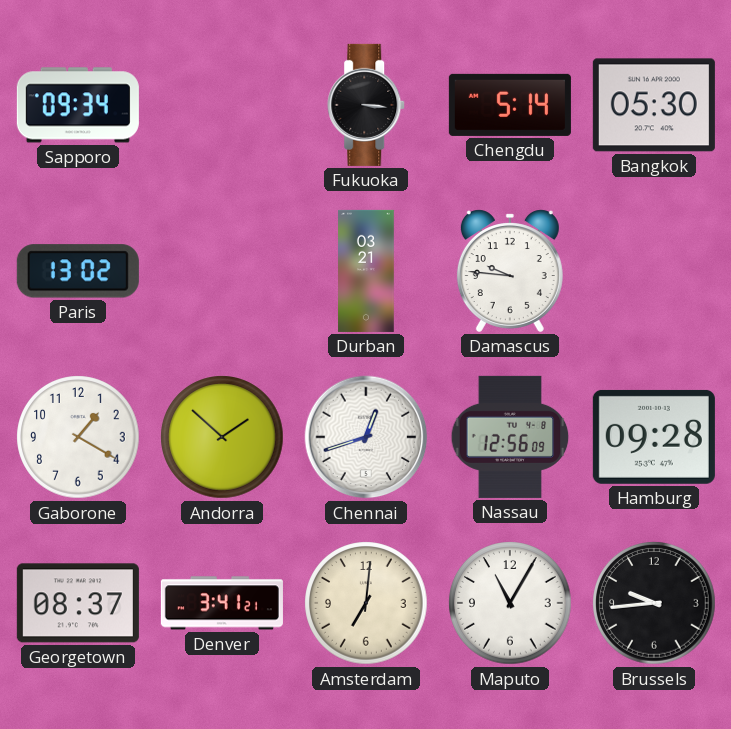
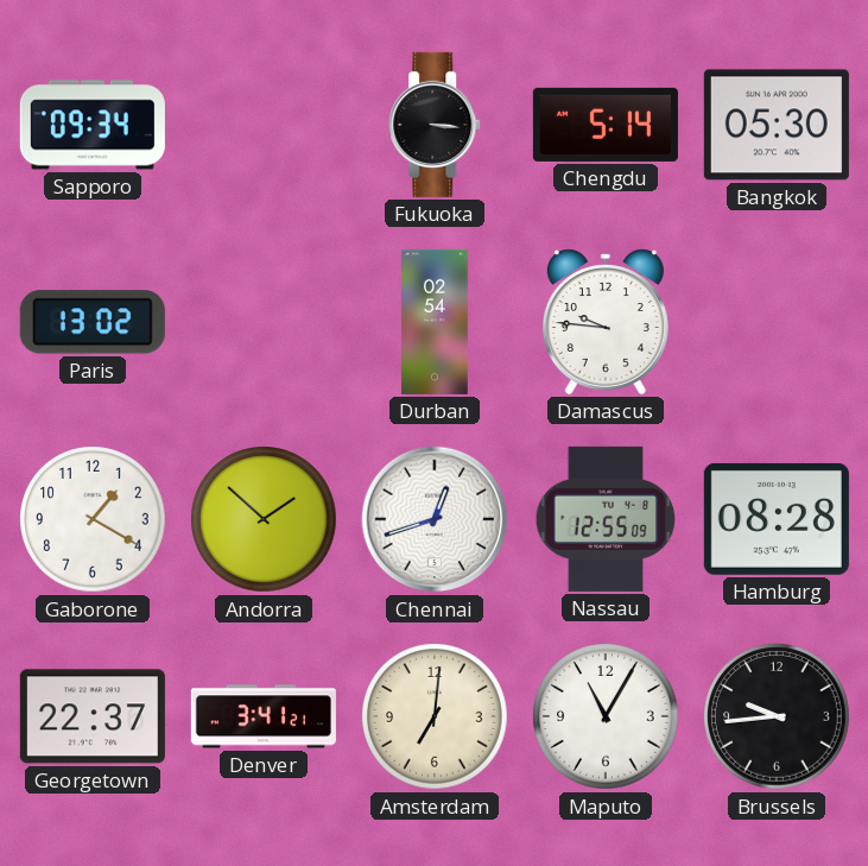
Durban: 03:21 -> 02:54 (435, 322)
Nassau: 12:56 -> 12:55 (606, 519)
Hamburg: 09:28 -> 08:28 (777, 519)
Georgetown: 08:37 -> 22:37 (93, 716)
